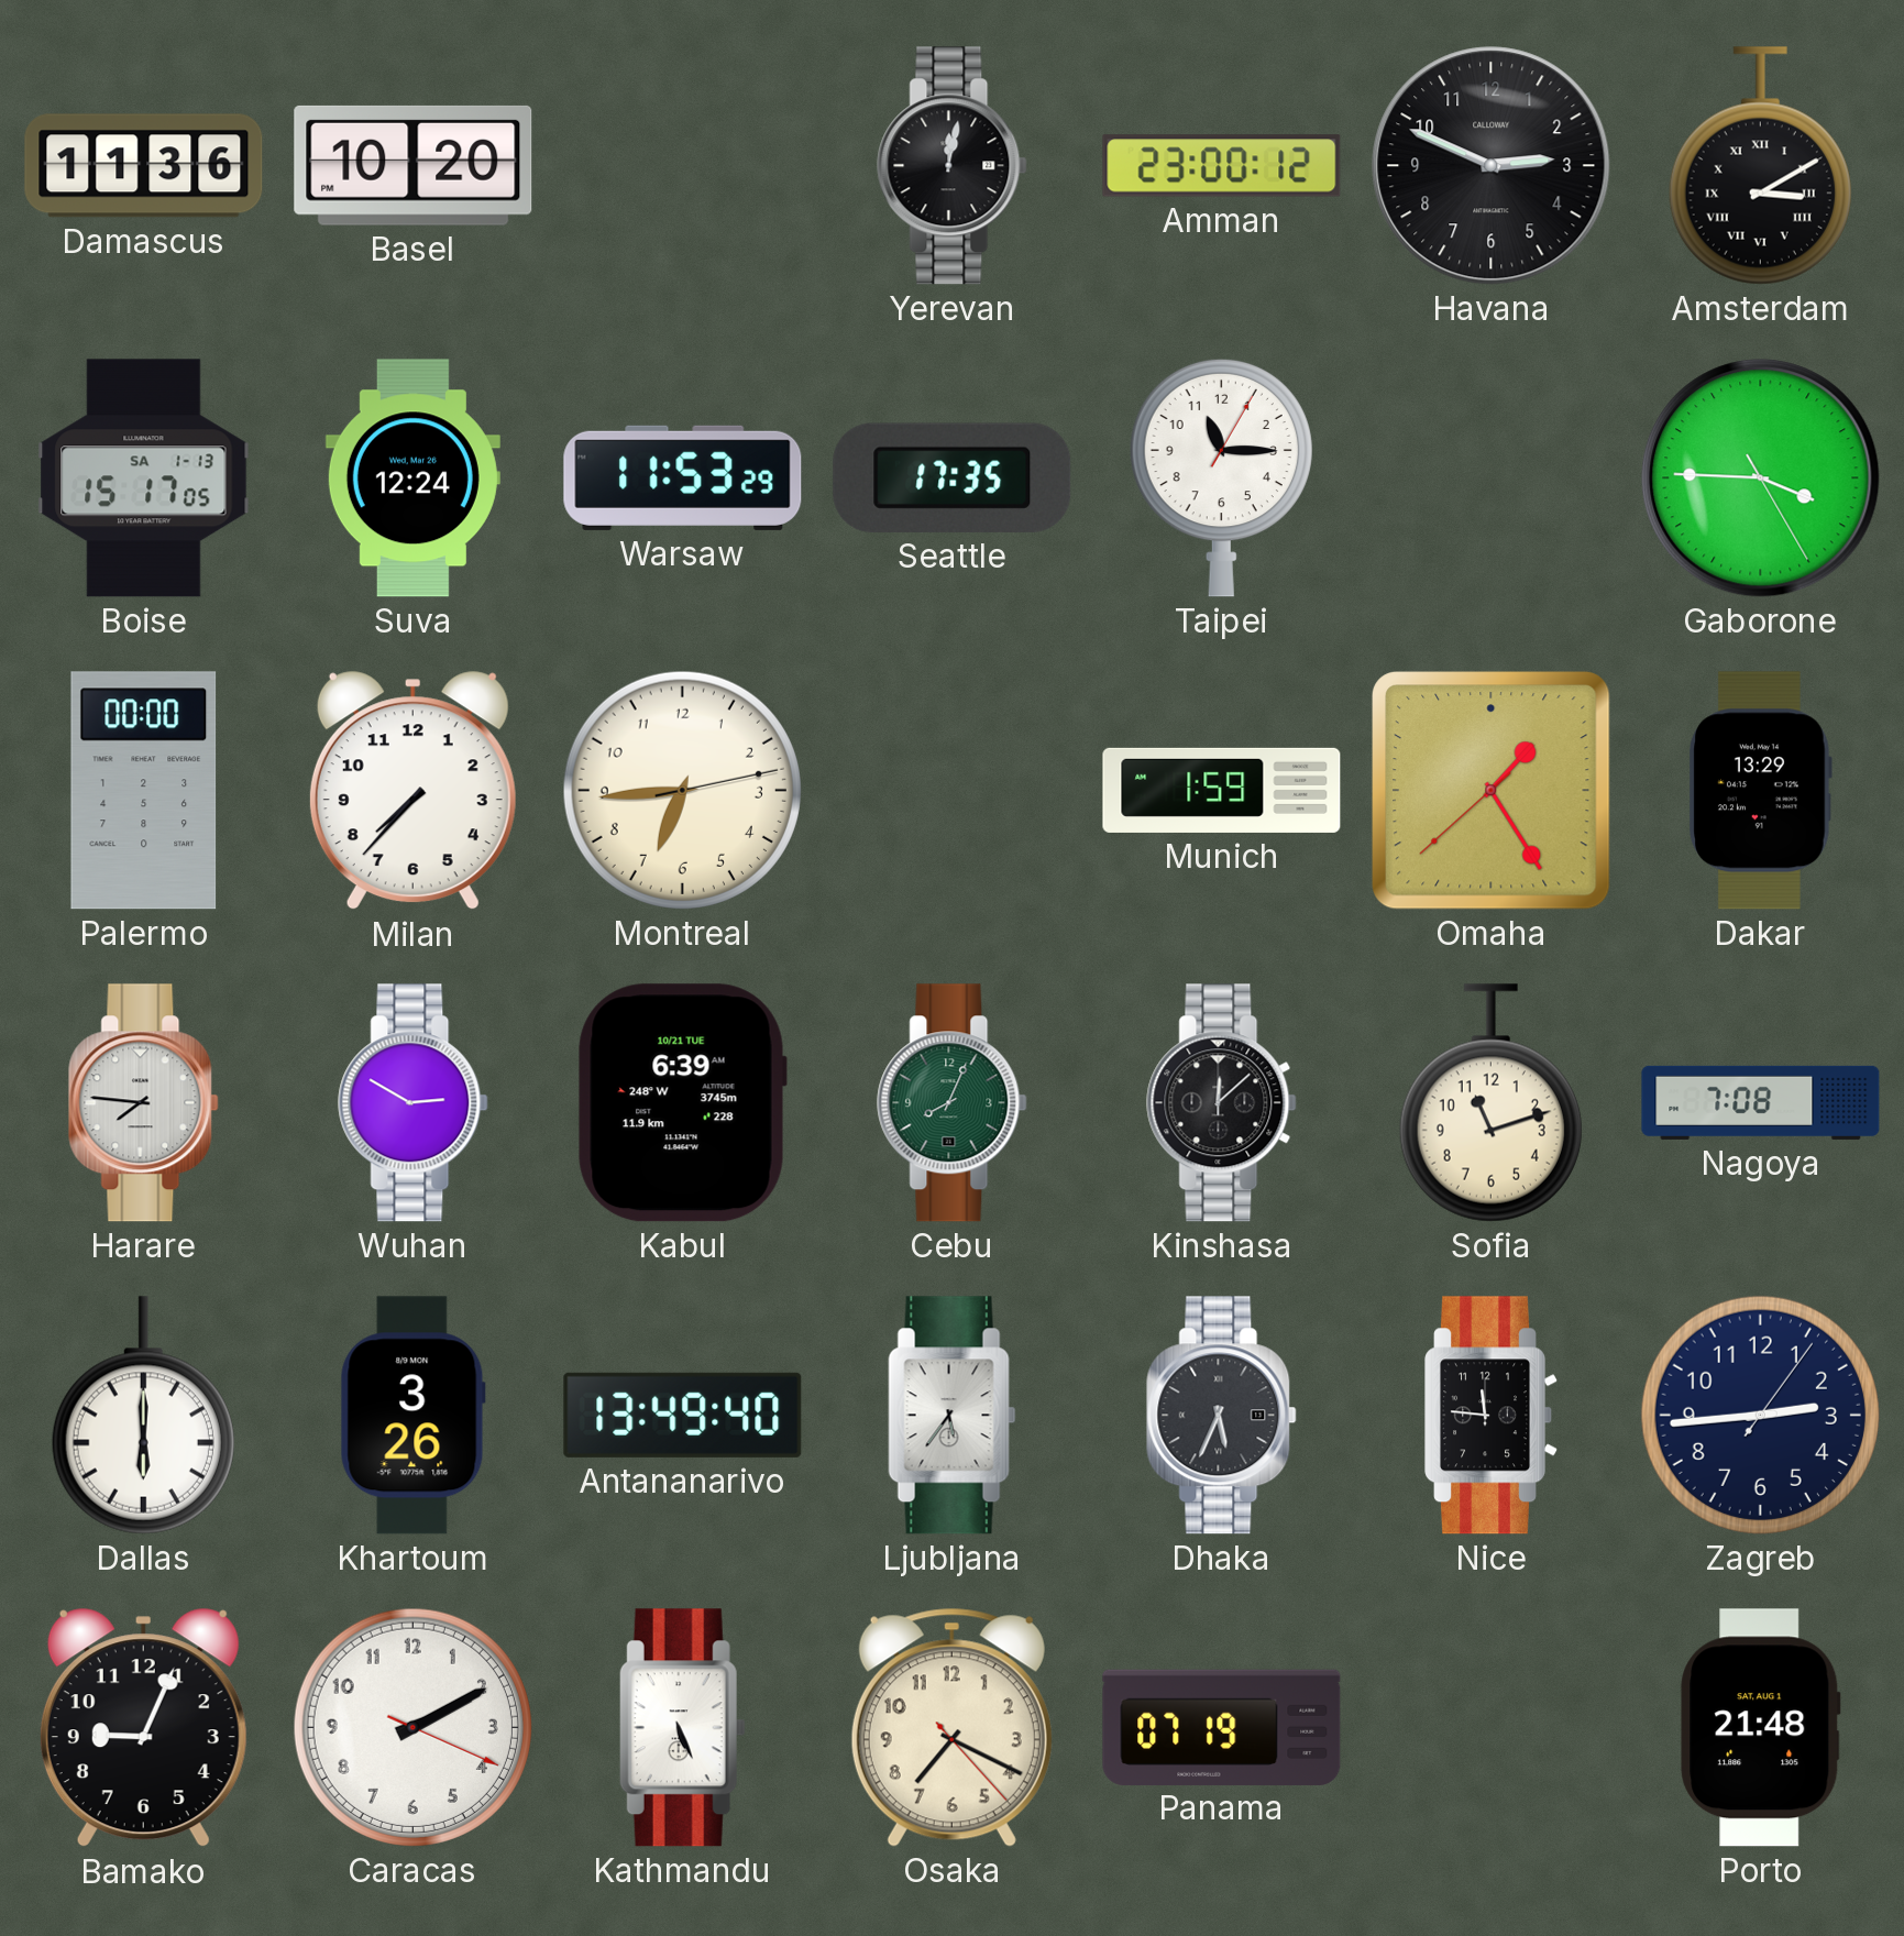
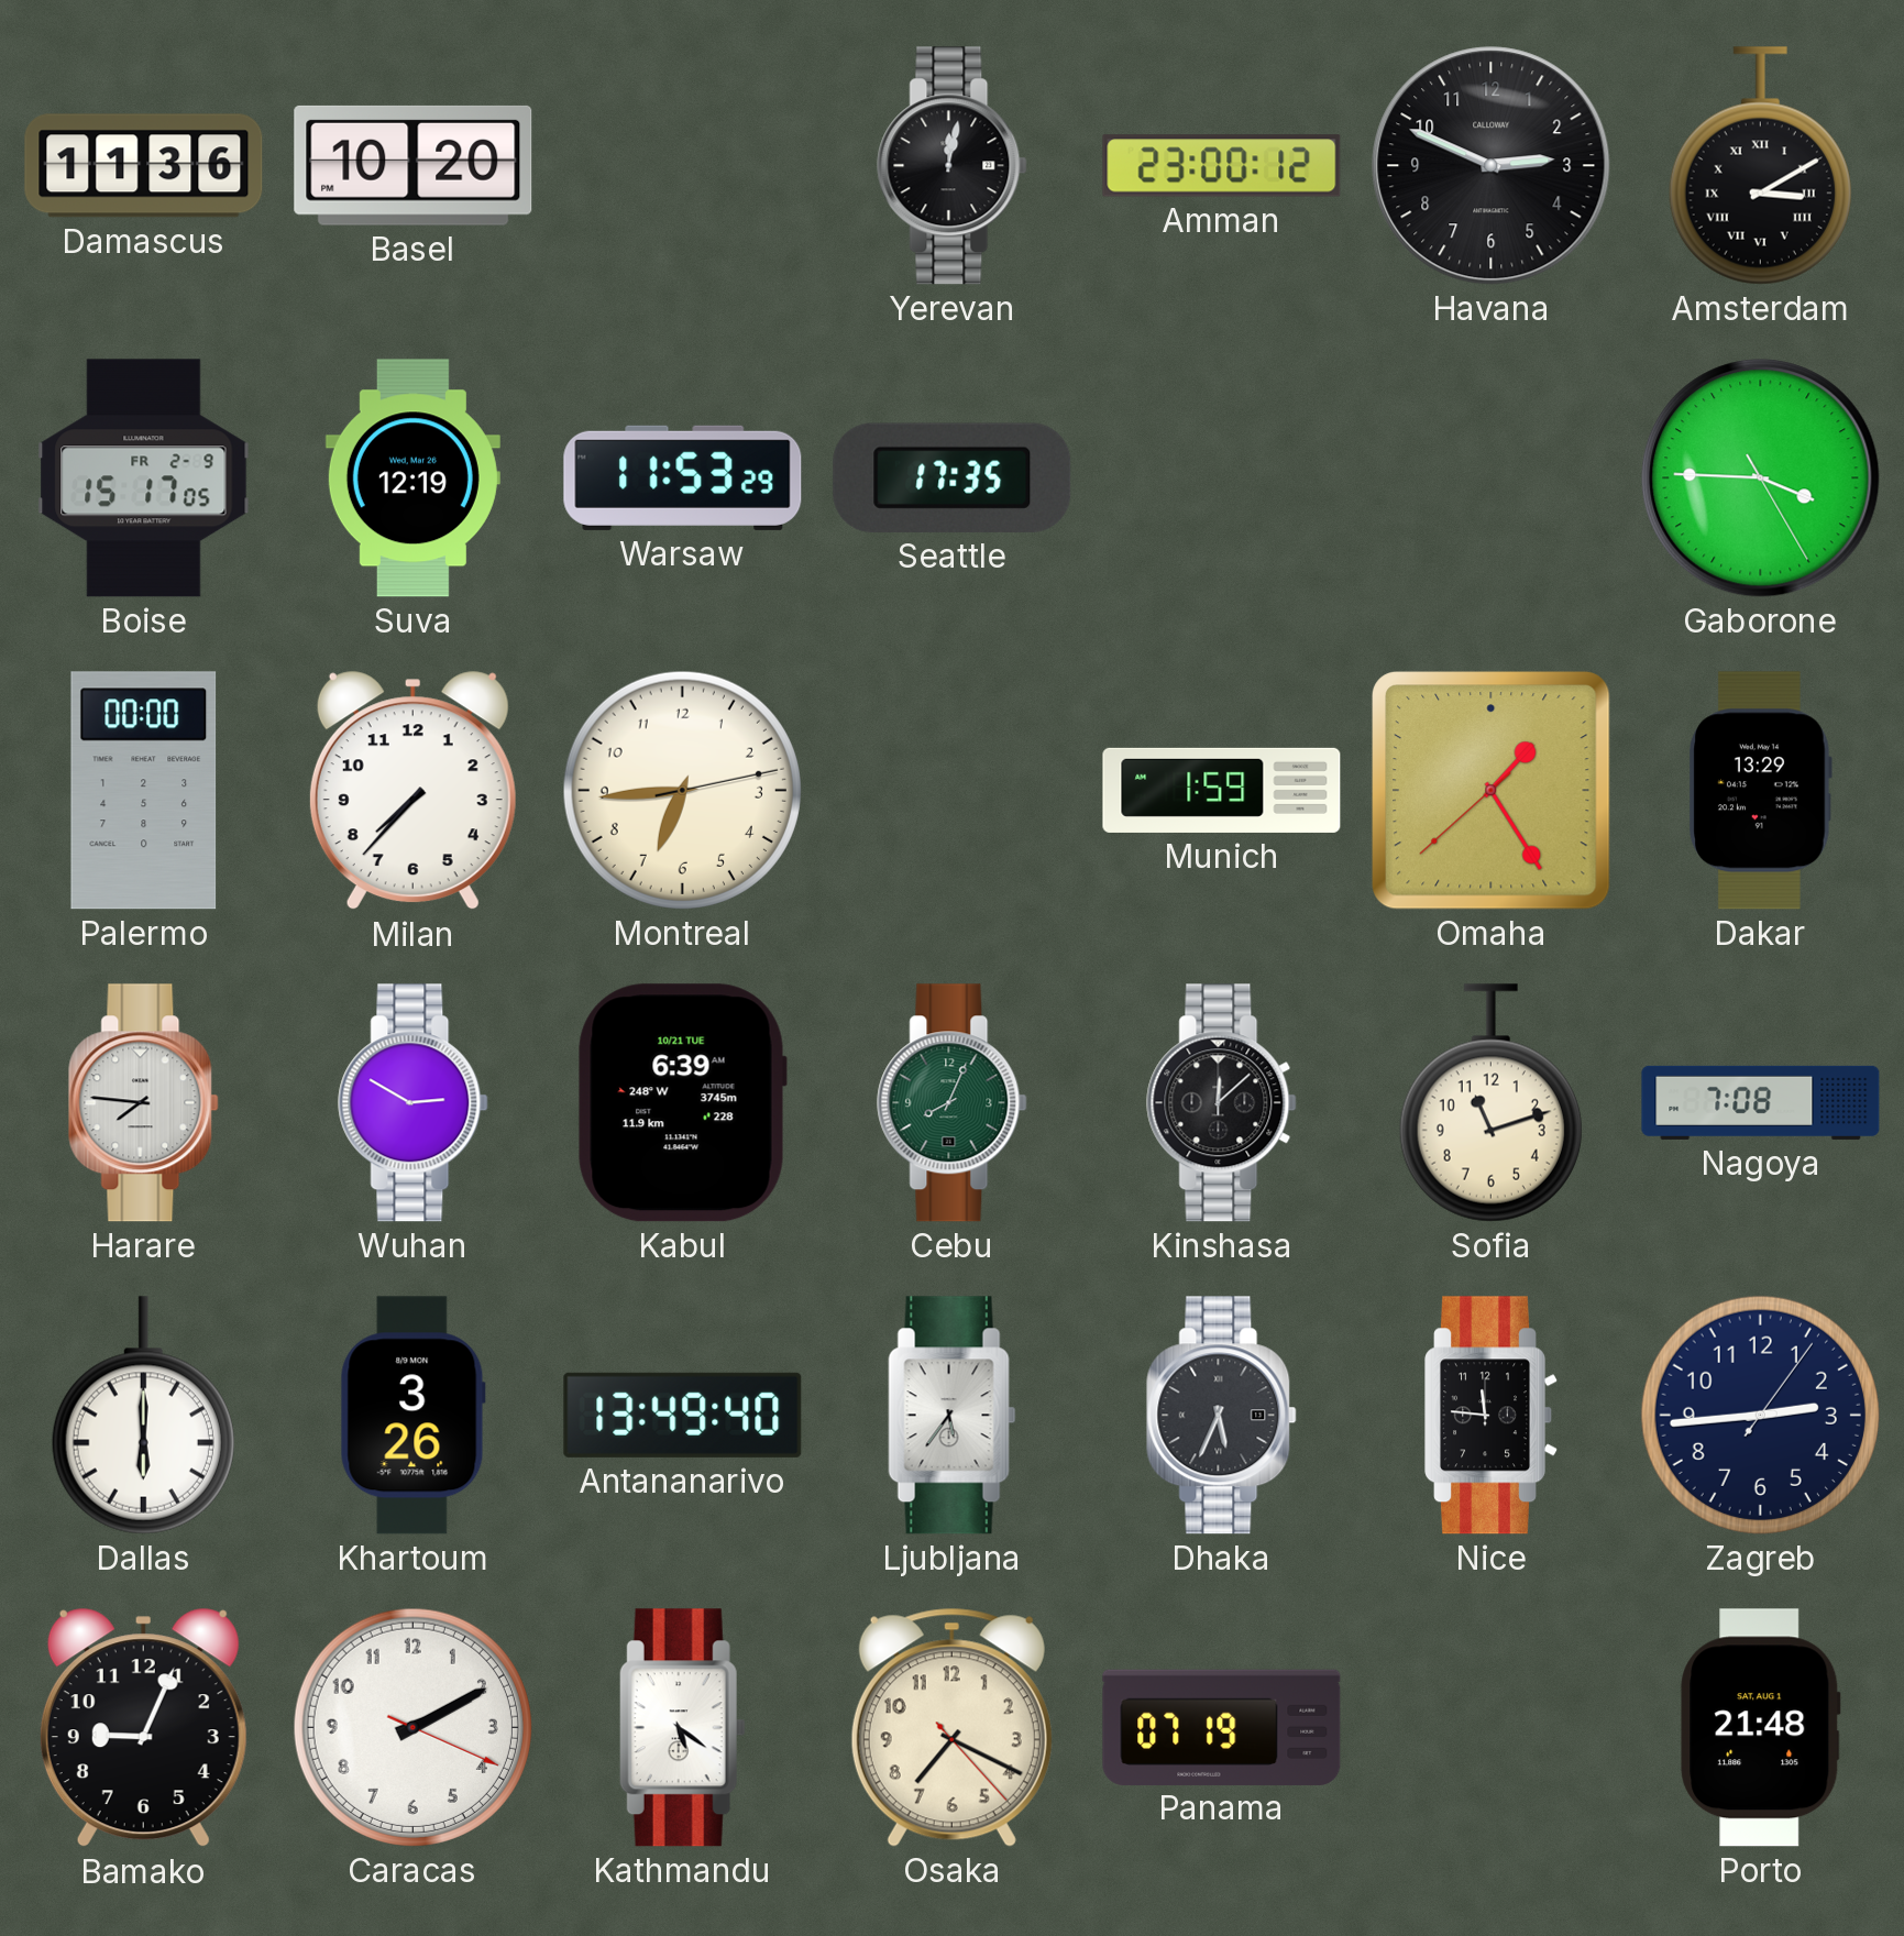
Boise date: SA 1-13 -> FR 2-9 (144, 479)
Suva: 12:24 -> 12:19 (412, 479)
Taipei: 11:15 -> none (1221, 477)
Kathmandu: 5:26 -> 5:21 (682, 1728)
